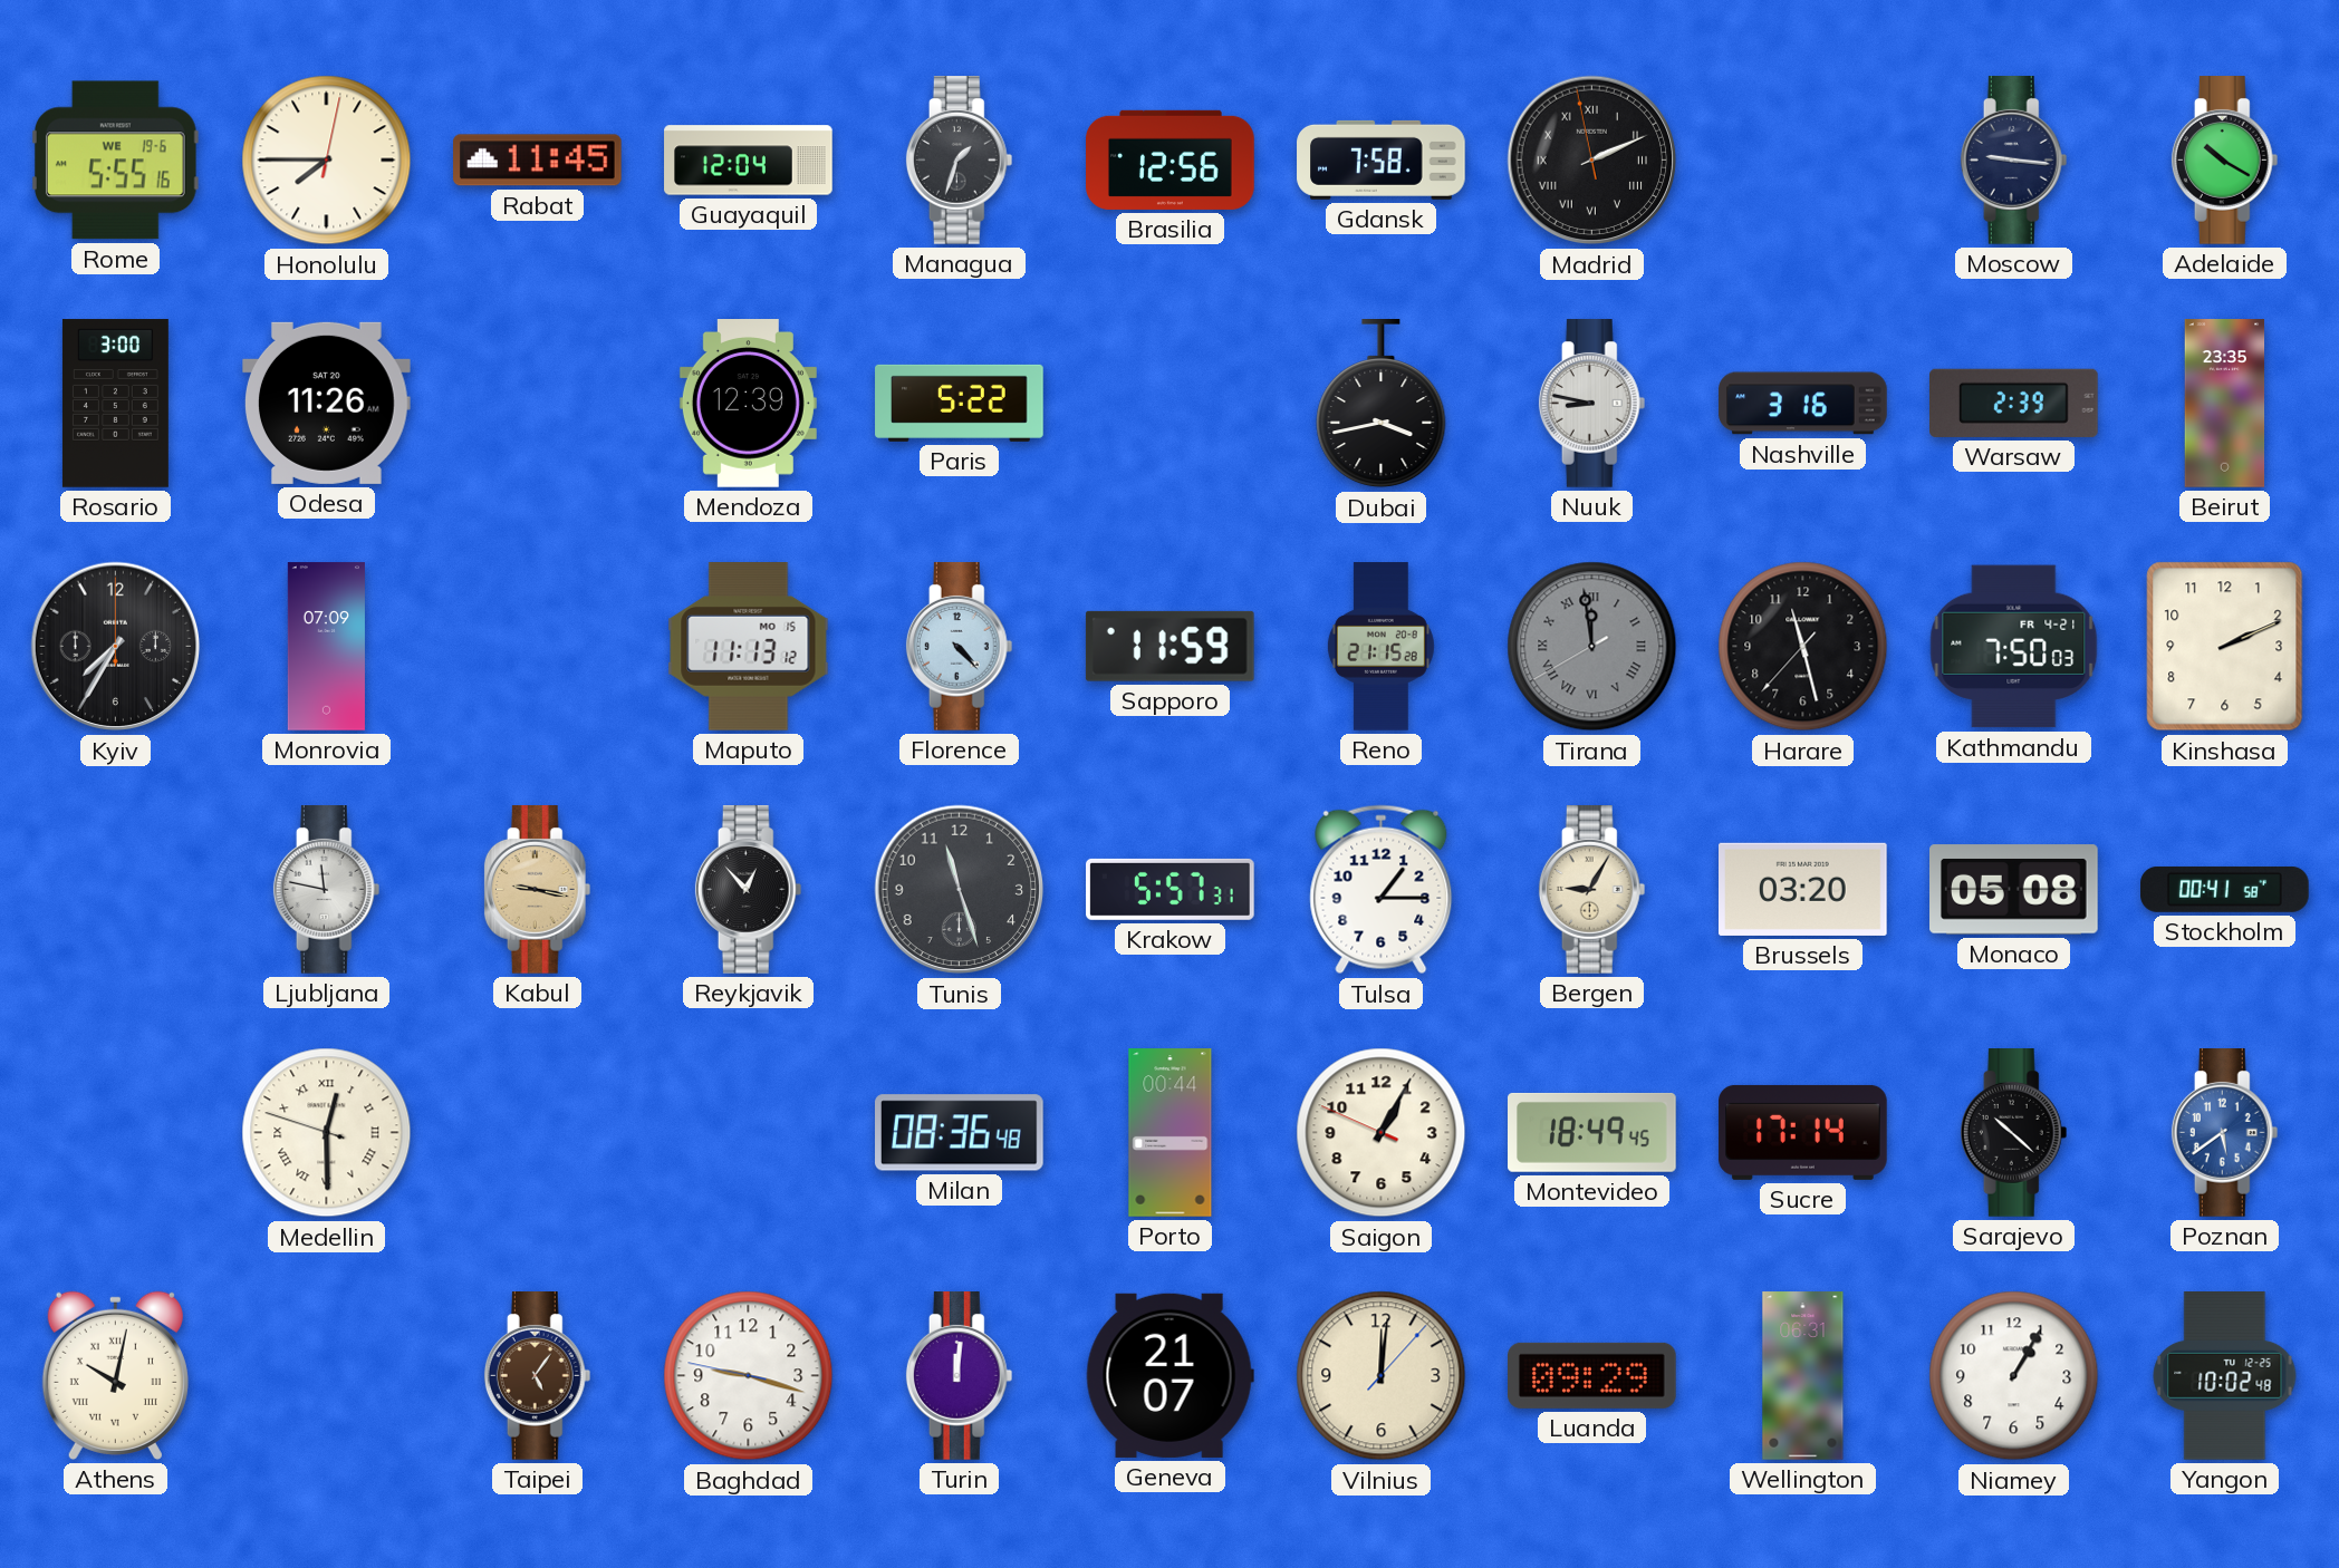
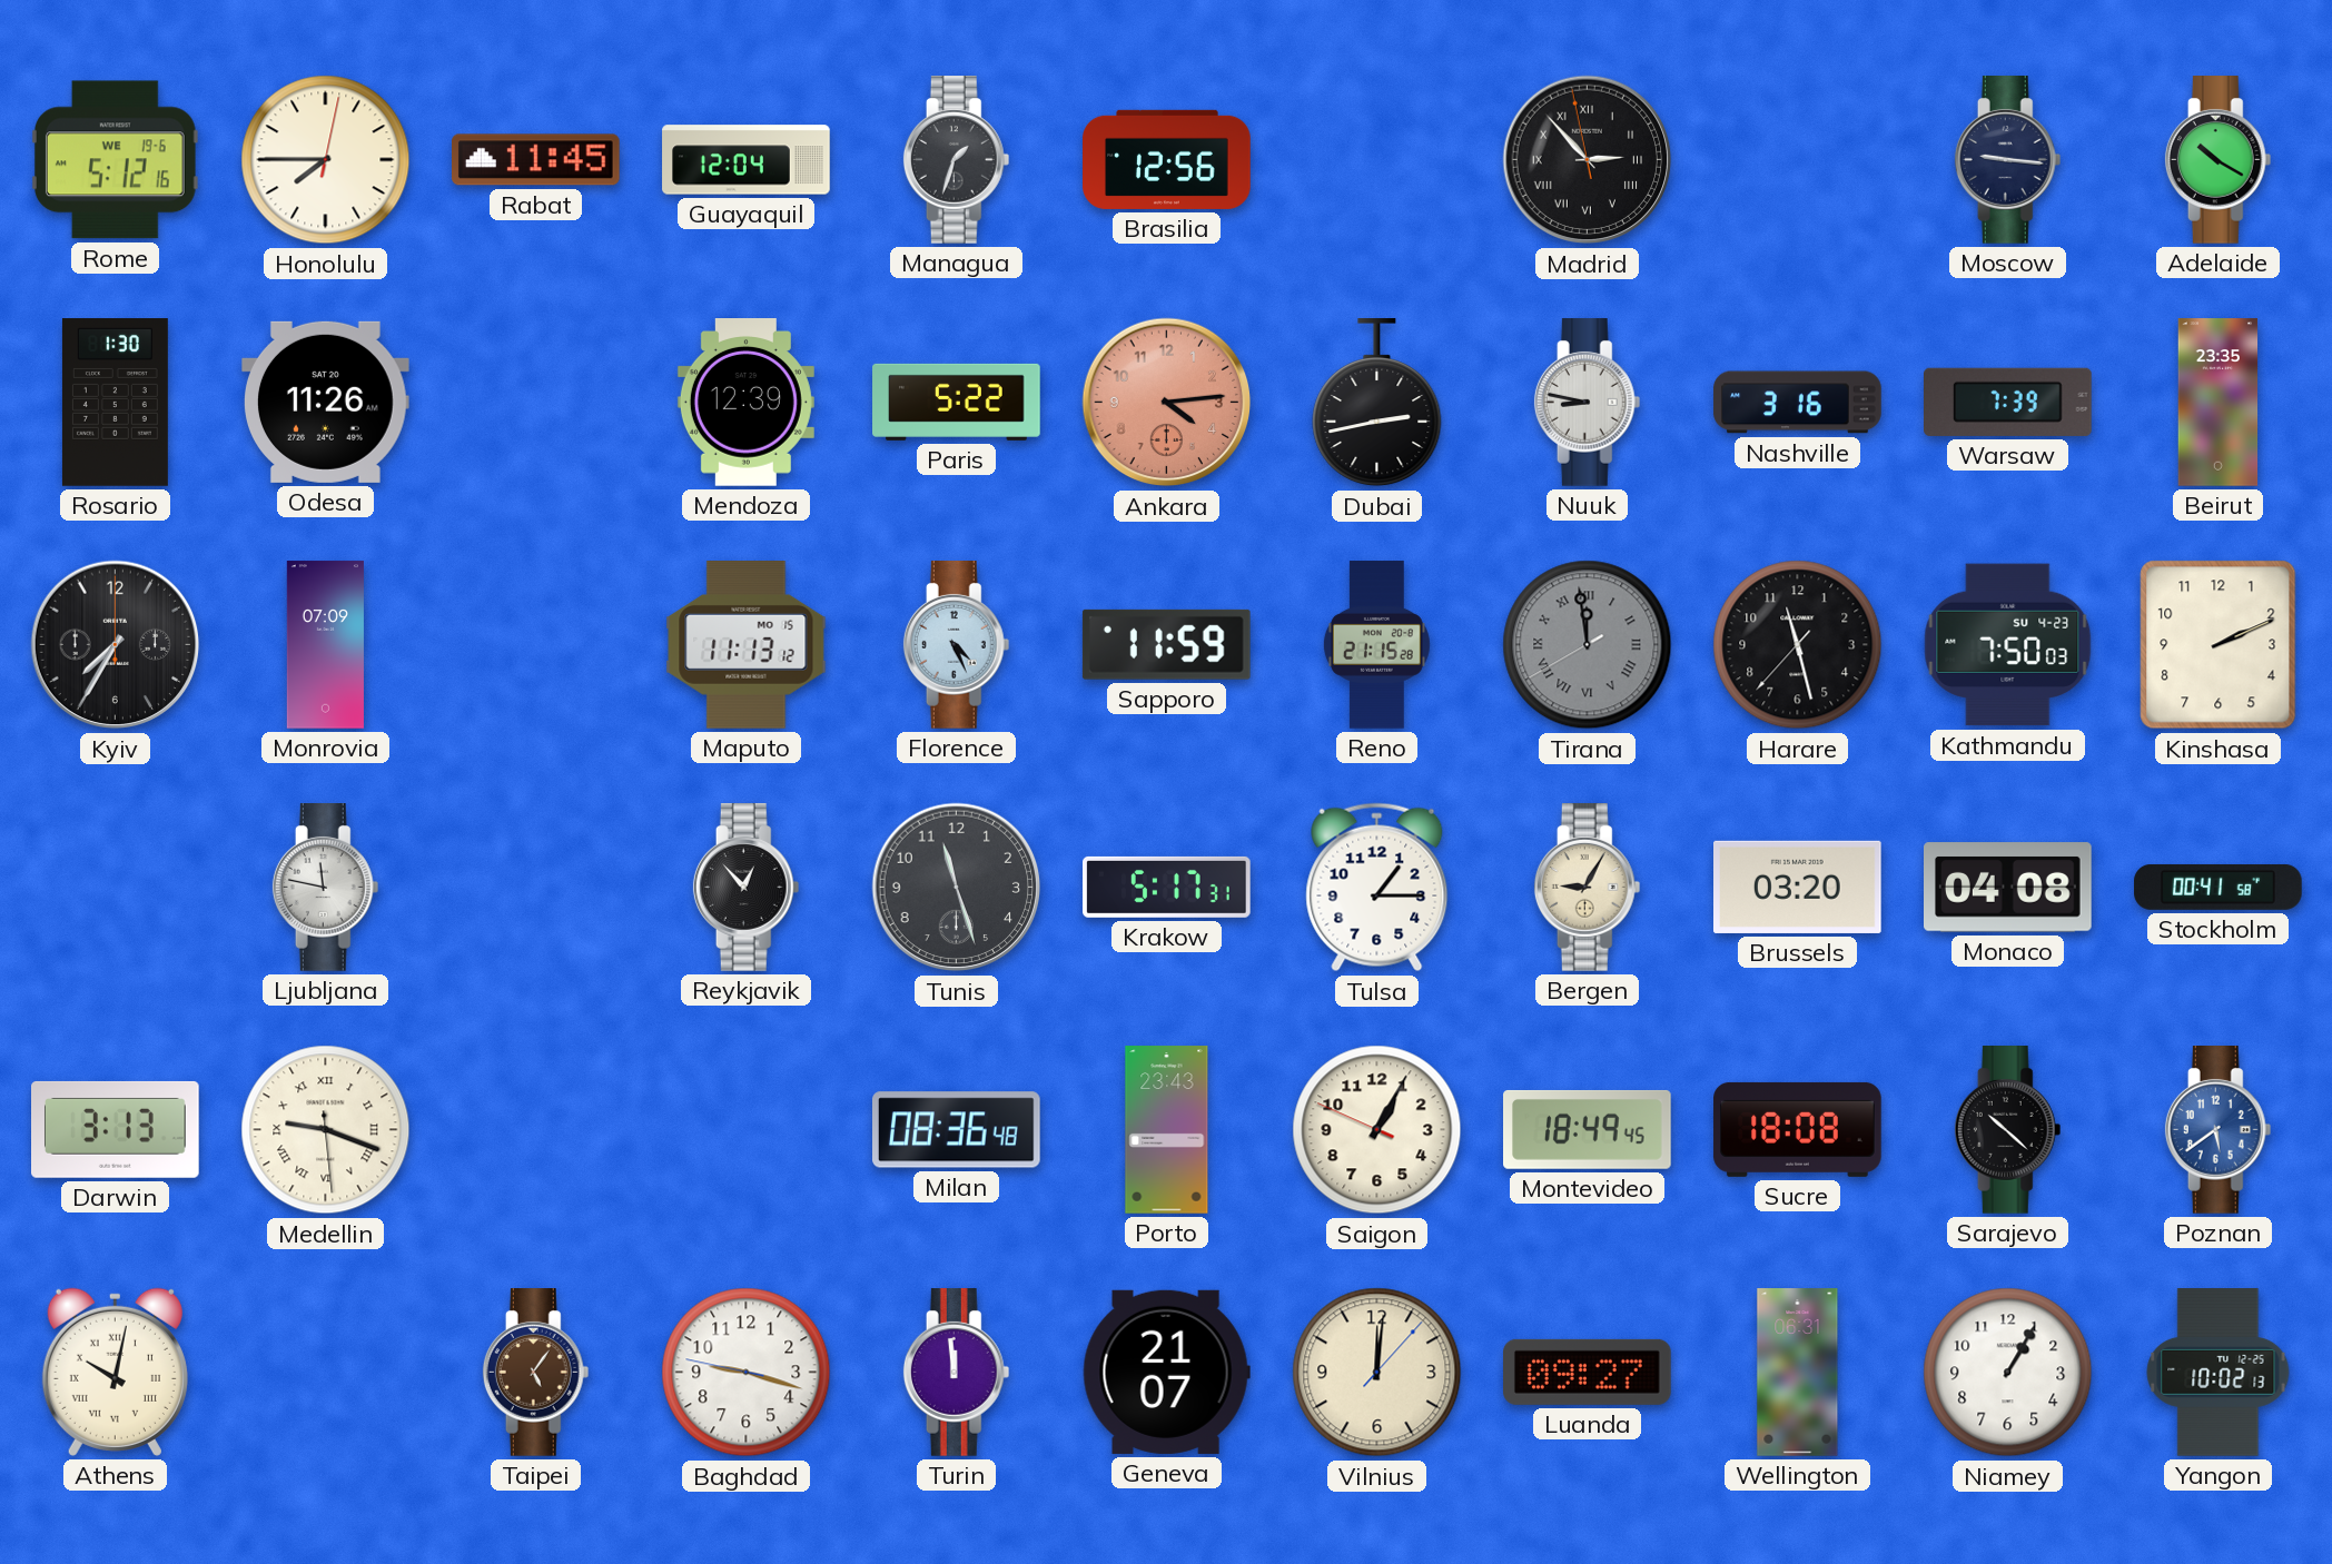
Rome: 5:55 -> 5:12 (115, 160)
Gdansk: 7:58 -> none (1382, 159)
Madrid: 2:10 -> 2:52 (1588, 160)
Rosario: 3:00 -> 1:30 (115, 403)
Ankara: none -> 4:14 (1167, 403)
Dubai: 3:43 -> 2:43 (1377, 404)
Warsaw: 2:39 -> 7:39 (2008, 402)
Florence: 4:23 -> 4:26 (957, 645)
Kathmandu date: FR 4-21 -> SU 4-23 (2008, 645)
Kabul: 9:17 -> none (538, 890)
Krakow: 5:57 -> 5:17 (1167, 887)
Monaco: 05:08 -> 04:08 (2008, 888)
Darwin: none -> 3:13 (116, 1129)
Medellin: 12:29 -> 9:18 (326, 1130)
Porto: 00:44 -> 23:43 (1167, 1130)
Sucre: 17:14 -> 18:08 (1798, 1129)
Turin: 12:01 -> 11:59 (957, 1373)
Luanda: 09:29 -> 09:27 (1588, 1372)
Yangon: 10:02:48 -> 10:02:13 (2219, 1373)
